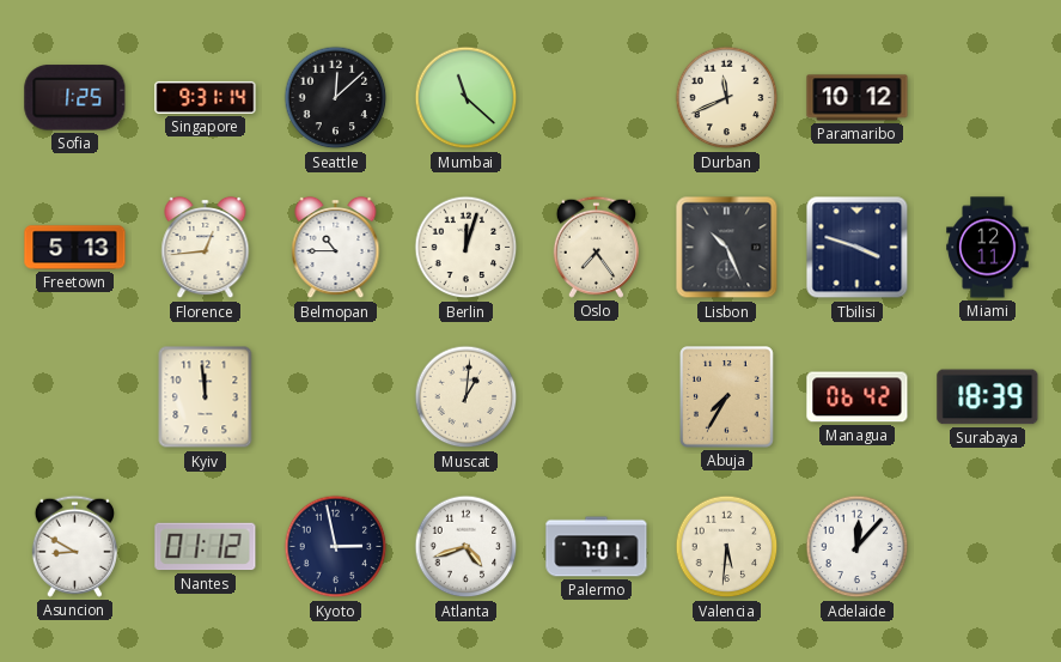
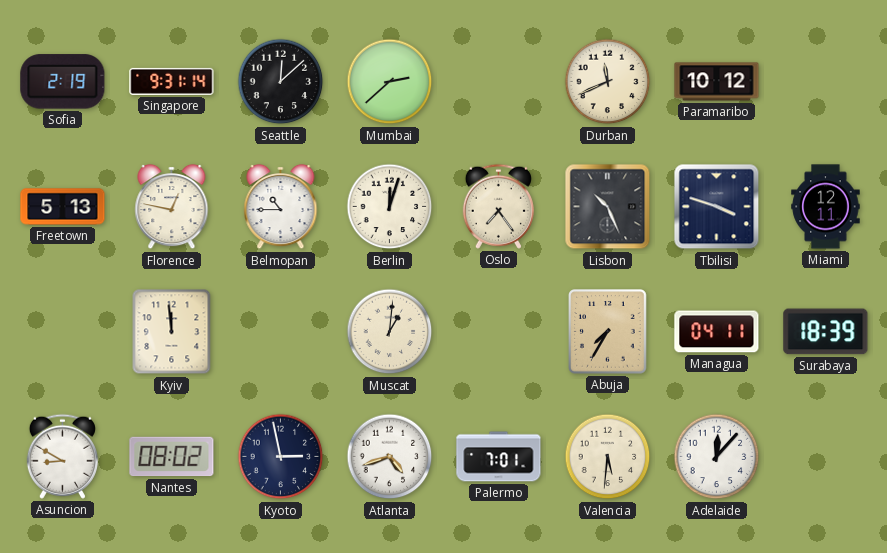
Sofia: 1:25 -> 2:19 (63, 82)
Mumbai: 11:22 -> 2:38 (390, 82)
Florence: 12:44 -> 12:47 (172, 207)
Managua: 06:42 -> 04:11 (717, 332)
Nantes: 01:12 -> 08:02 (172, 457)
